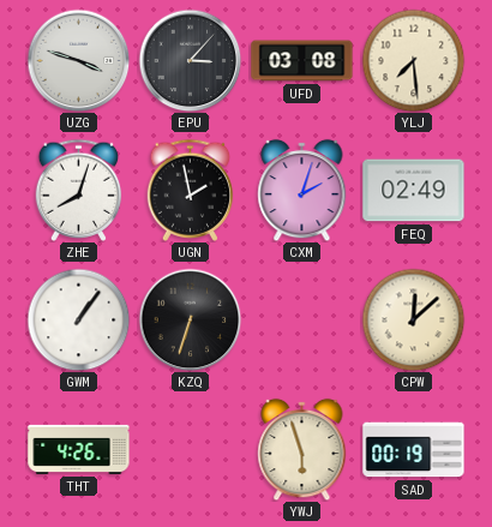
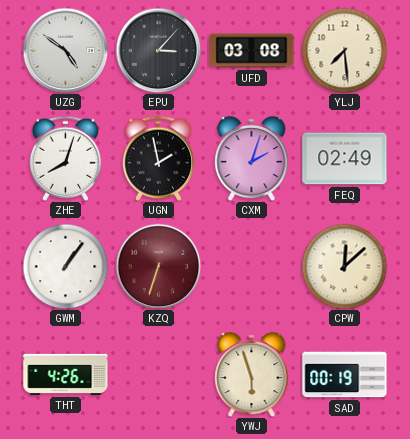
UZG: 3:48 -> 4:51 (65, 50)
KZQ dial: black -> burgundy (158, 266)
